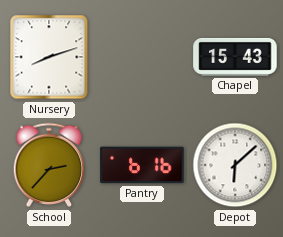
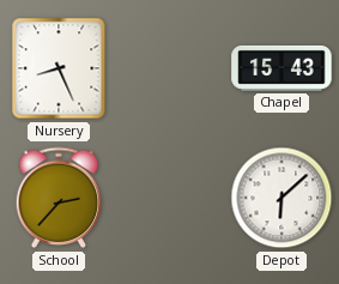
Nursery: 8:12 -> 8:26 (59, 68)
Pantry: 6:16 -> none (142, 165)
